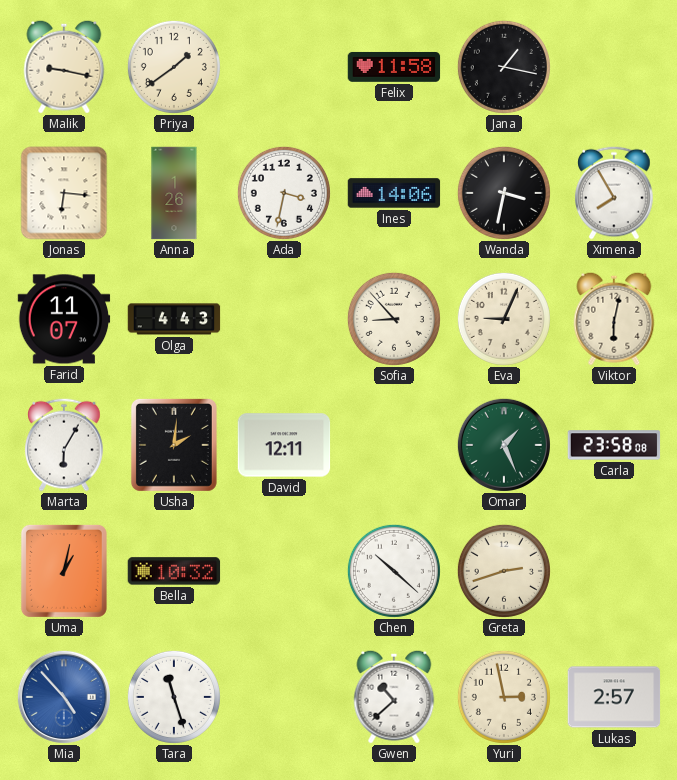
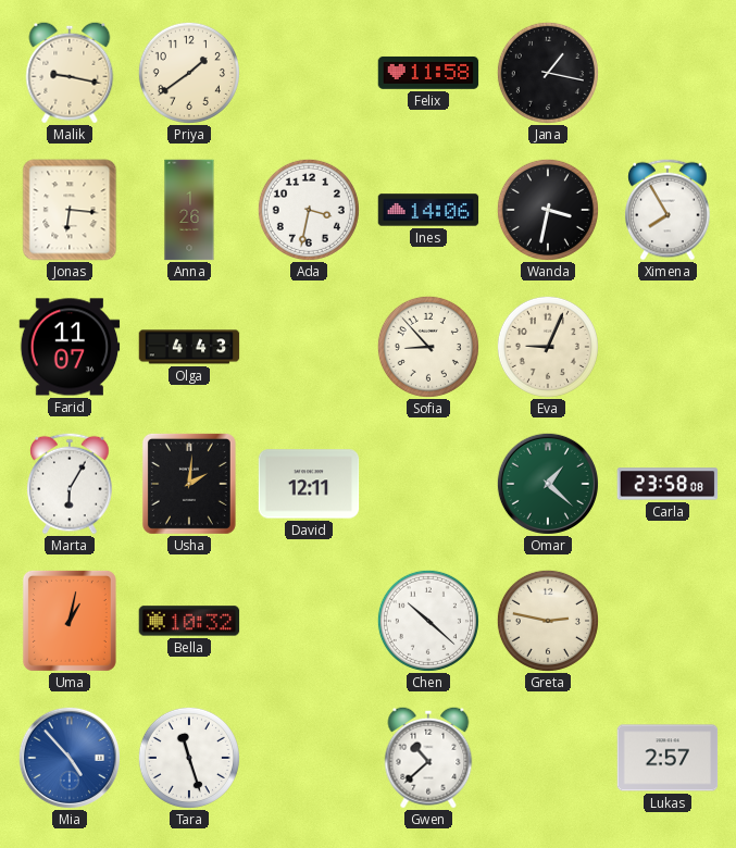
Viktor: 6:02 -> none (614, 319)
Omar: 1:26 -> 1:22 (548, 484)
Greta: 2:42 -> 2:47 (548, 621)
Yuri: 2:58 -> none (504, 697)
